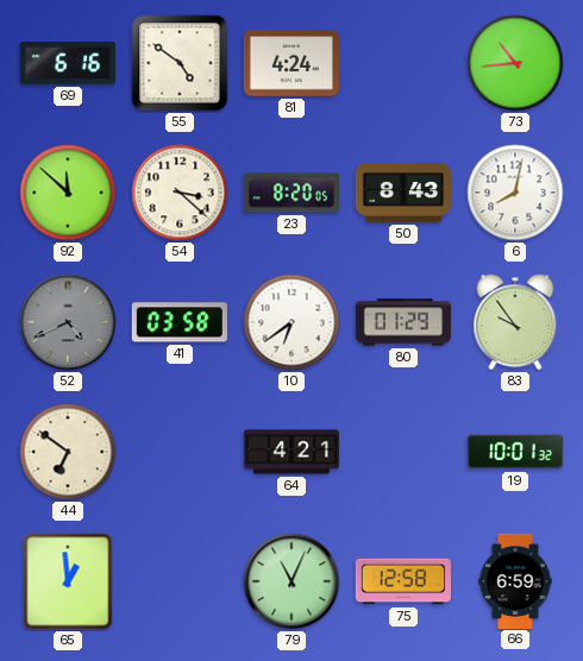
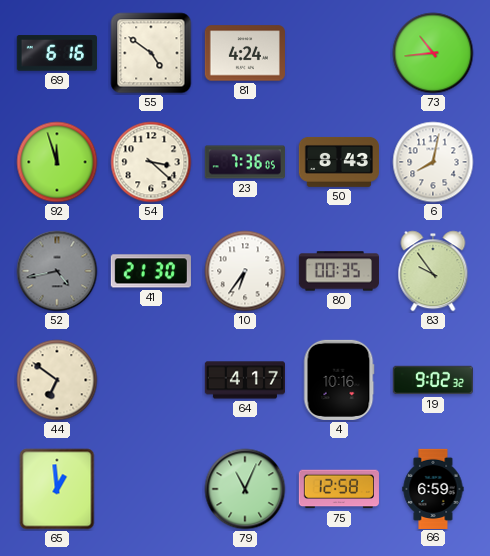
92: 11:52 -> 11:57 (57, 162)
23: 8:20 -> 7:36 (245, 162)
52: 4:41 -> 4:43 (57, 271)
41: 03:58 -> 21:30 (151, 271)
10: 6:39 -> 6:36 (245, 271)
80: 01:29 -> 00:35 (339, 271)
64: 4:21 -> 4:17 (244, 380)
4: none -> 10:16 (339, 380)
19: 10:01 -> 9:02 (432, 380)
